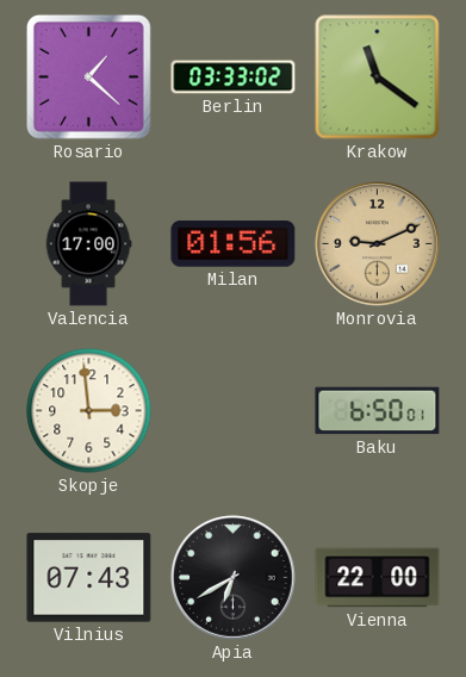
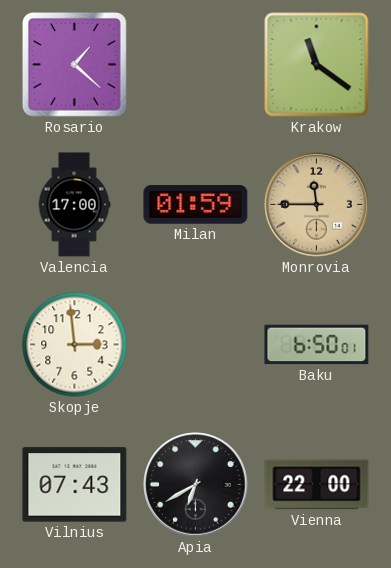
Berlin: 03:33 -> none (234, 77)
Milan: 01:56 -> 01:59 (196, 205)
Monrovia: 9:11 -> 11:45 (317, 205)
